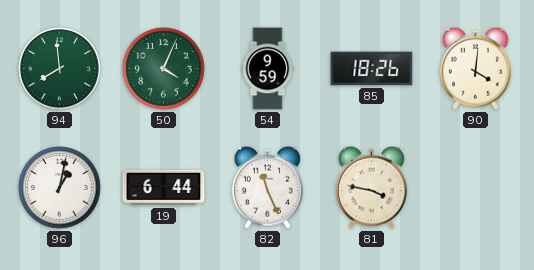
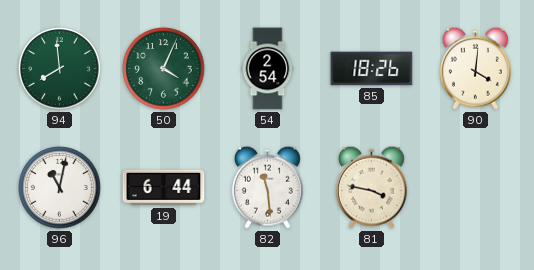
54: 9:59 -> 2:54 (268, 69)
96: 1:02 -> 11:02 (60, 188)
82: 11:26 -> 11:29 (267, 187)
